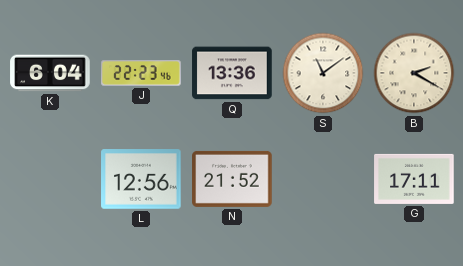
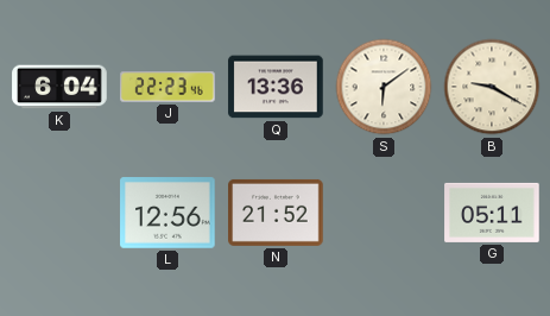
S: 11:09 -> 6:09 (384, 87)
B: 2:20 -> 9:20 (492, 87)
G: 17:11 -> 05:11 (492, 213)
